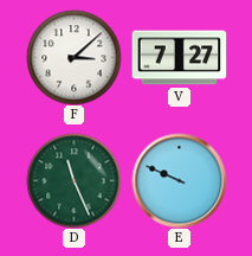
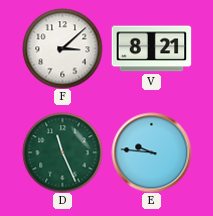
V: 7:27 -> 8:21 (151, 49)
E: 9:49 -> 9:46 (151, 152)
